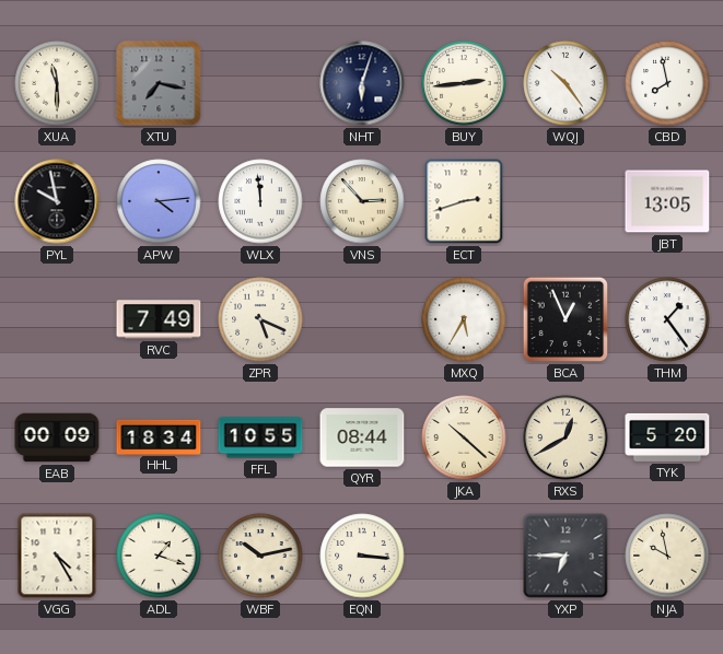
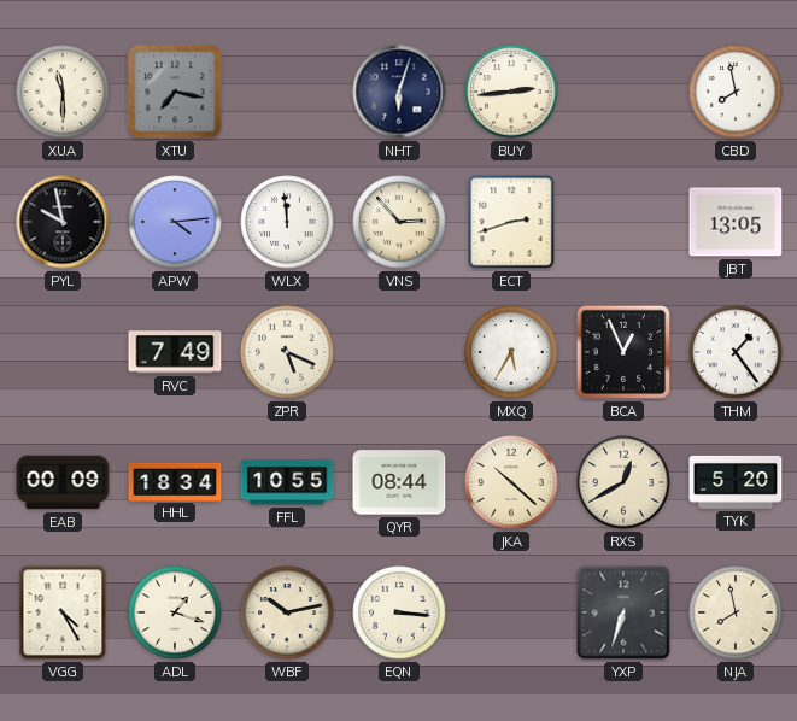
WQJ: 10:24 -> none (565, 83)
YXP: 6:45 -> 6:33 (623, 612)
NJA: 9:58 -> 7:58 (736, 612)
